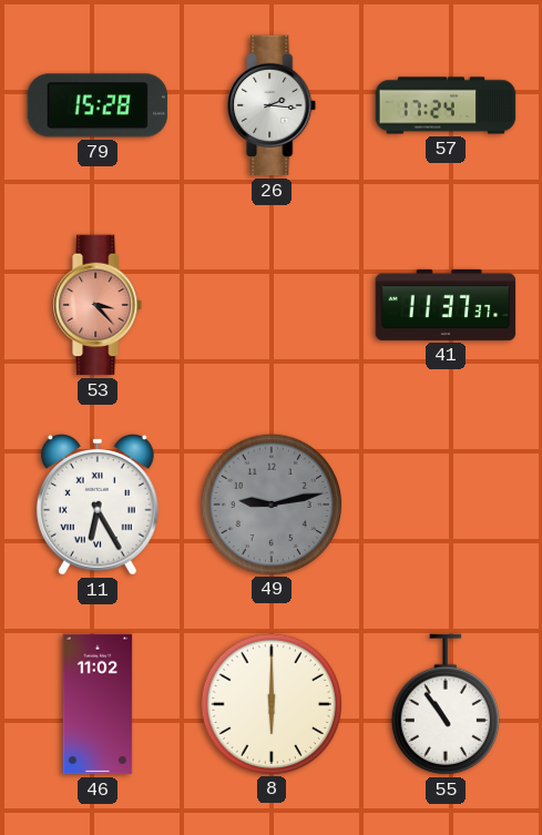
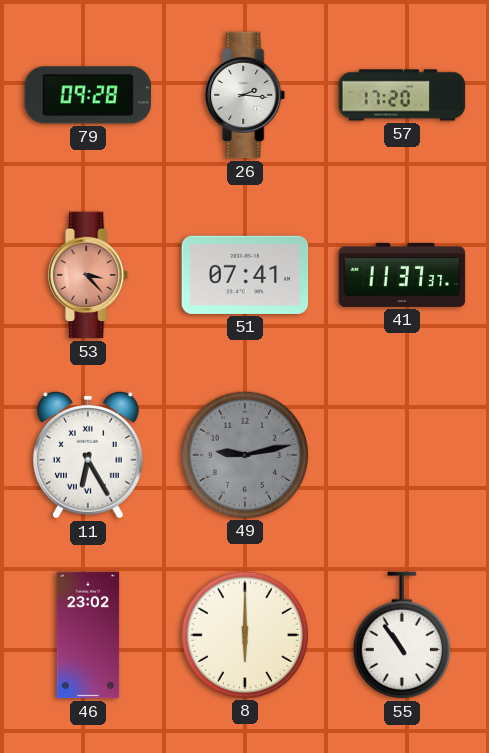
79: 15:28 -> 09:28 (88, 95)
57: 17:24 -> 17:20 (402, 95)
51: none -> 07:41 (245, 275)
46: 11:02 -> 23:02 (88, 635)
